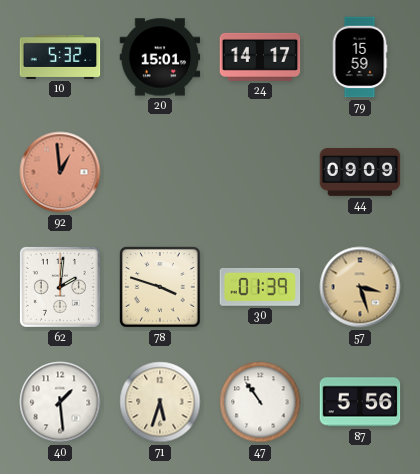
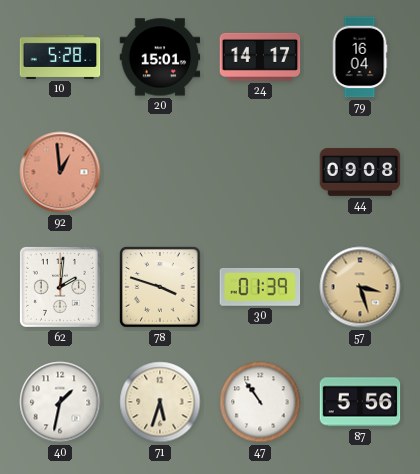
10: 5:32 -> 5:28 (60, 57)
79: 15:59 -> 16:04 (360, 57)
44: 09:09 -> 09:08 (360, 173)
40: 1:29 -> 1:32 (60, 402)
